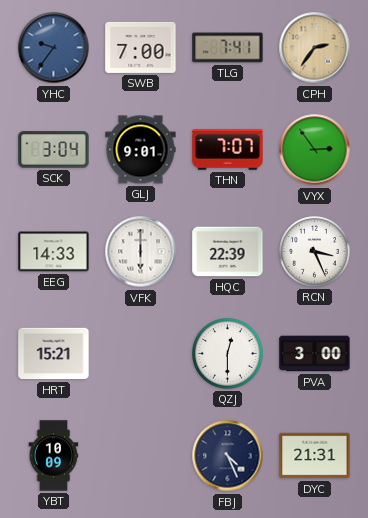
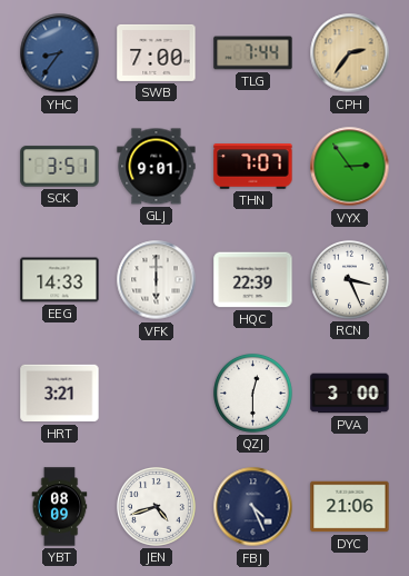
YHC: 9:36 -> 8:36 (60, 53)
TLG: 7:41 -> 7:44 (253, 53)
SCK: 3:04 -> 3:51 (60, 167)
HRT: 15:21 -> 3:21 (60, 394)
YBT: 10:09 -> 08:09 (60, 507)
JEN: none -> 4:42 (157, 507)
DYC: 21:31 -> 21:06 (350, 507)
